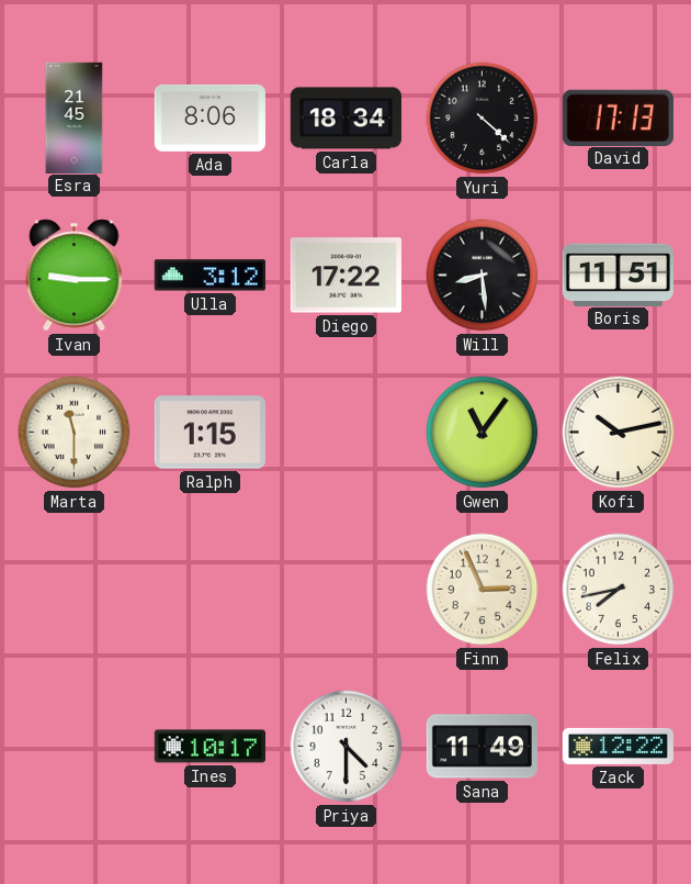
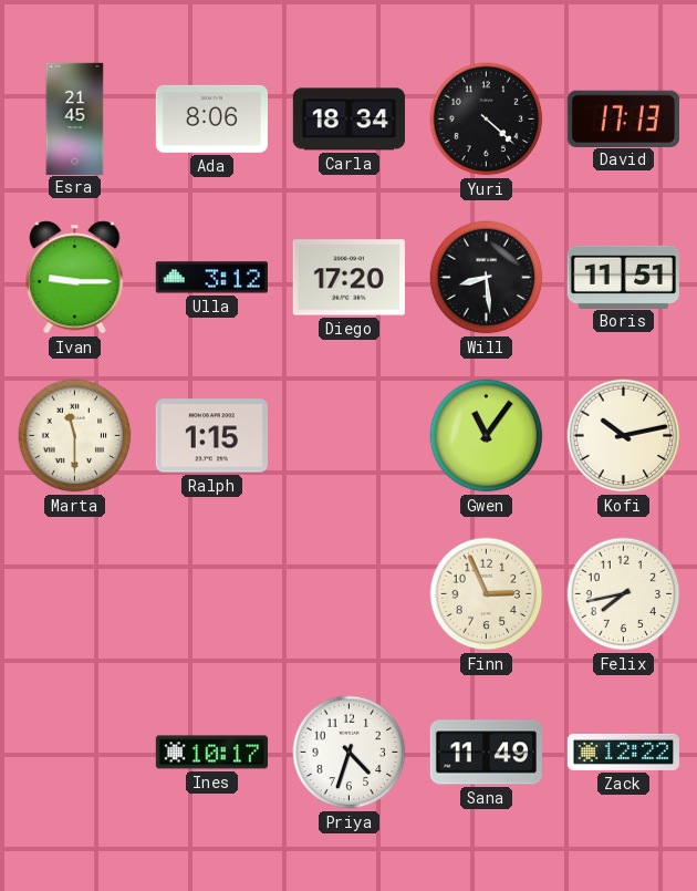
Diego: 17:22 -> 17:20 (348, 278)
Priya: 4:30 -> 4:33 (350, 753)
